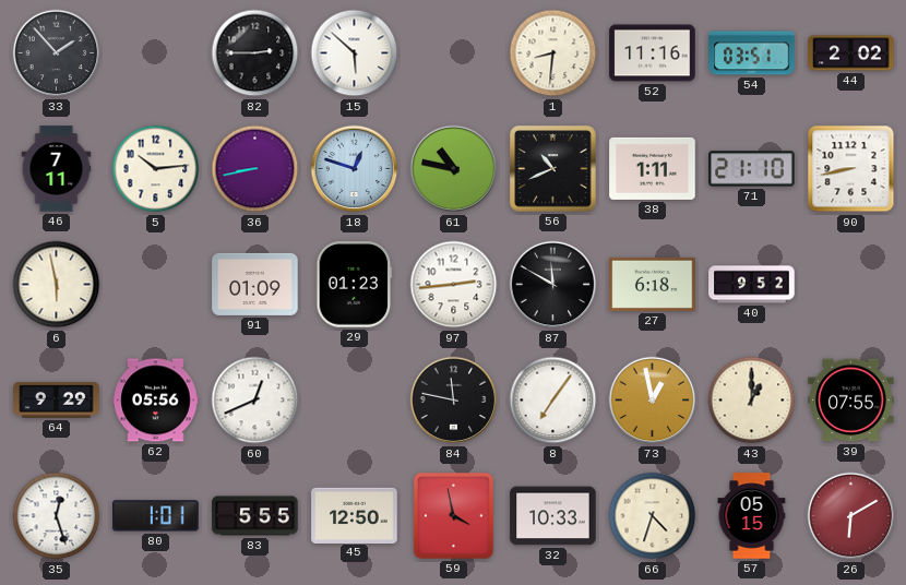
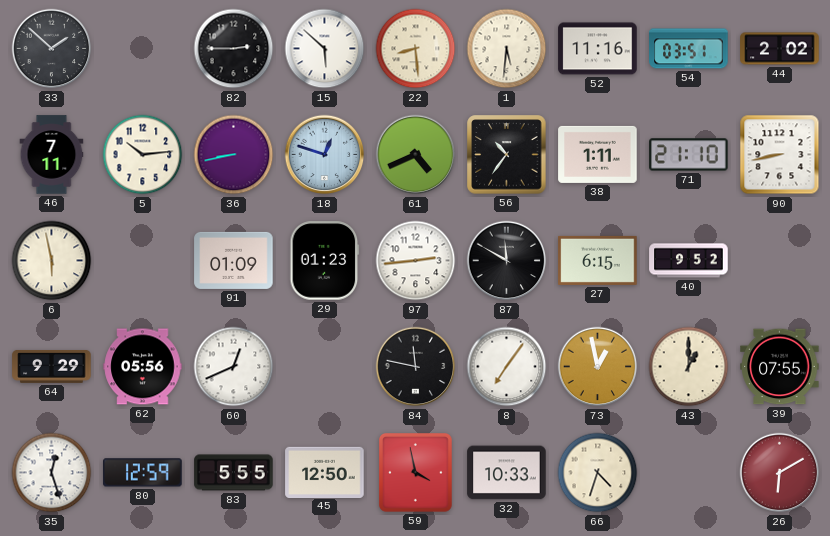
33: 1:53 -> 1:52 (52, 49)
22: none -> 8:29 (416, 49)
1: 8:31 -> 5:31 (507, 49)
61: 10:47 -> 4:41 (416, 155)
56: 10:41 -> 10:36 (507, 155)
27: 6:18 -> 6:15 (598, 260)
80: 1:01 -> 12:59 (143, 473)
57: 05:15 -> none (752, 516)
